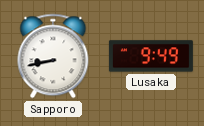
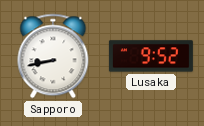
Lusaka: 9:49 -> 9:52 (151, 56)
